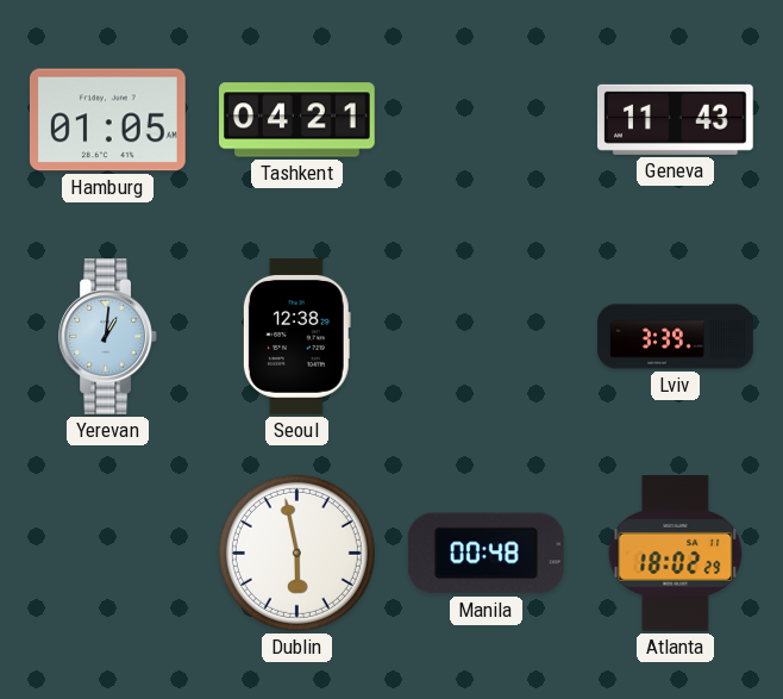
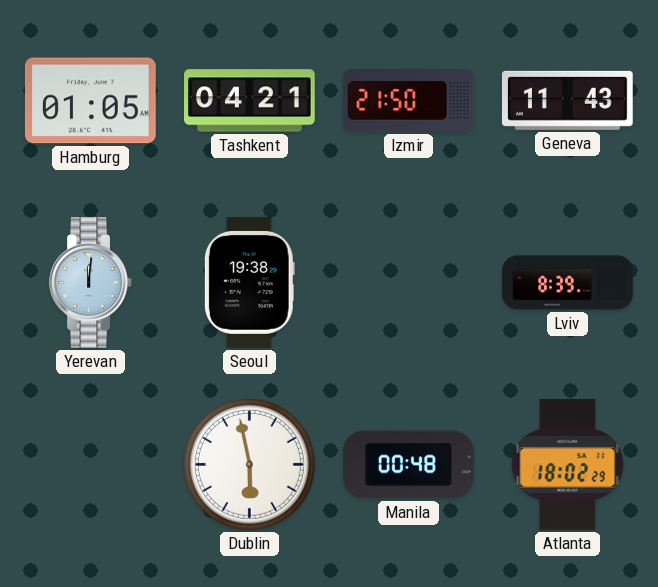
Izmir: none -> 21:50 (409, 101)
Yerevan: 1:01 -> 12:01 (90, 283)
Seoul: 12:38 -> 19:38 (249, 283)
Lviv: 3:39 -> 8:39 (568, 283)
